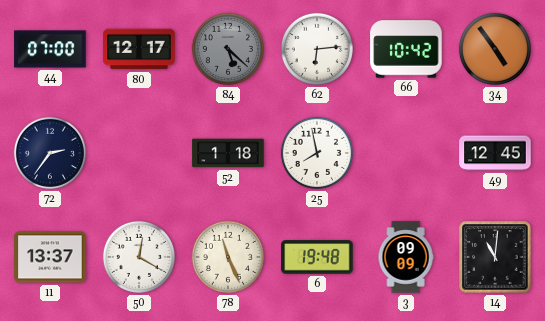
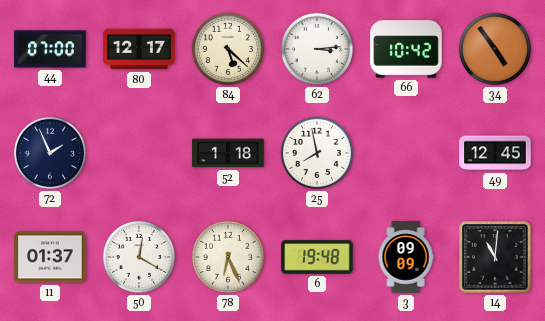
84 dial: grey -> cream (228, 49)
62: 6:14 -> 3:14 (317, 49)
72: 2:36 -> 1:56 (50, 153)
11: 13:37 -> 01:37 (50, 257)
78: 11:26 -> 6:26 (228, 257)
